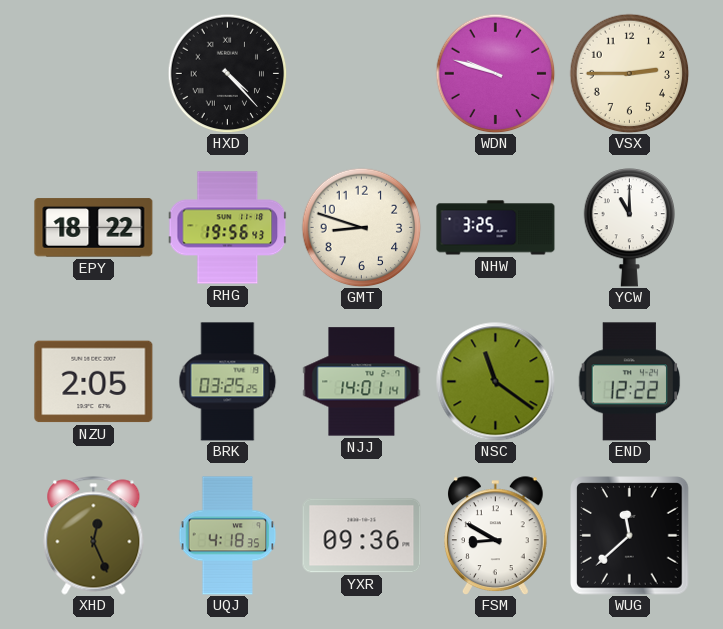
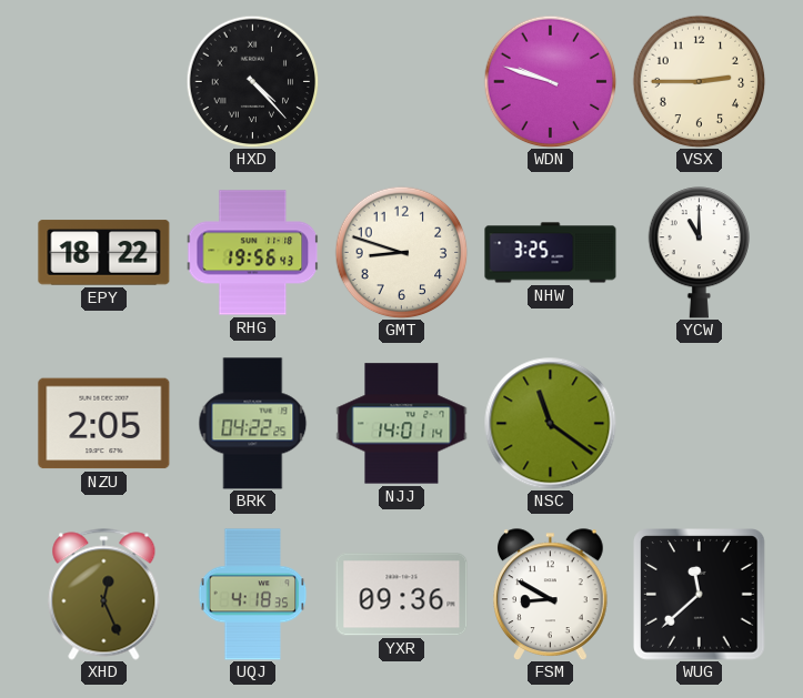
BRK: 03:25 -> 04:22 (253, 424)
END: 12:22 -> none (630, 382)
